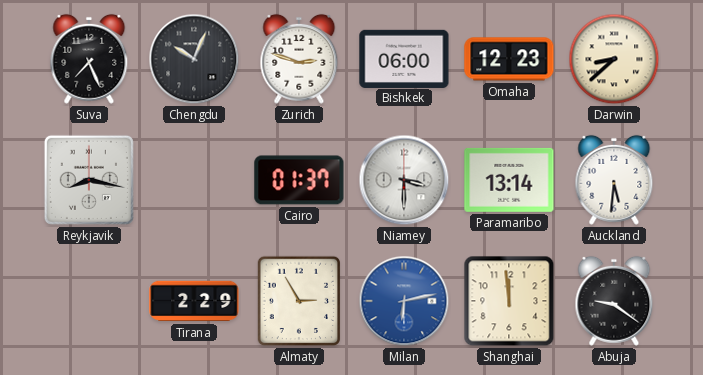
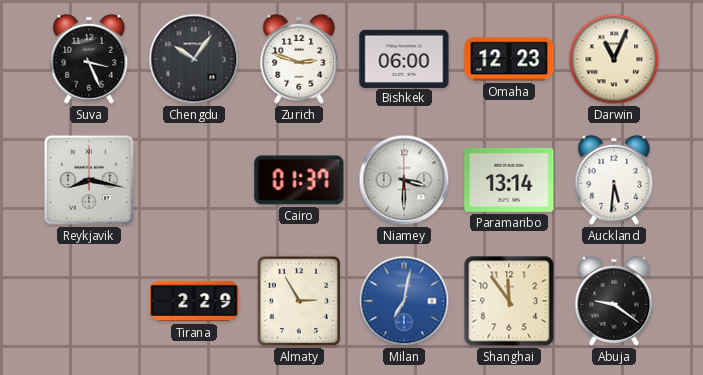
Suva: 7:26 -> 3:26 (89, 59)
Chengdu: 10:04 -> 10:06 (194, 59)
Darwin: 8:38 -> 11:04 (614, 59)
Milan: 6:13 -> 7:02 (404, 301)
Shanghai: 11:59 -> 11:54 (509, 301)
